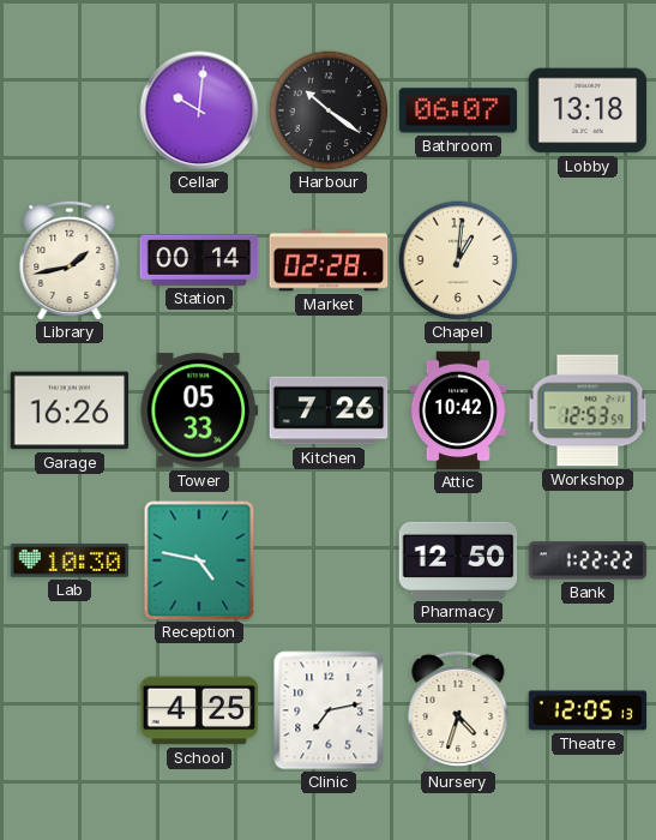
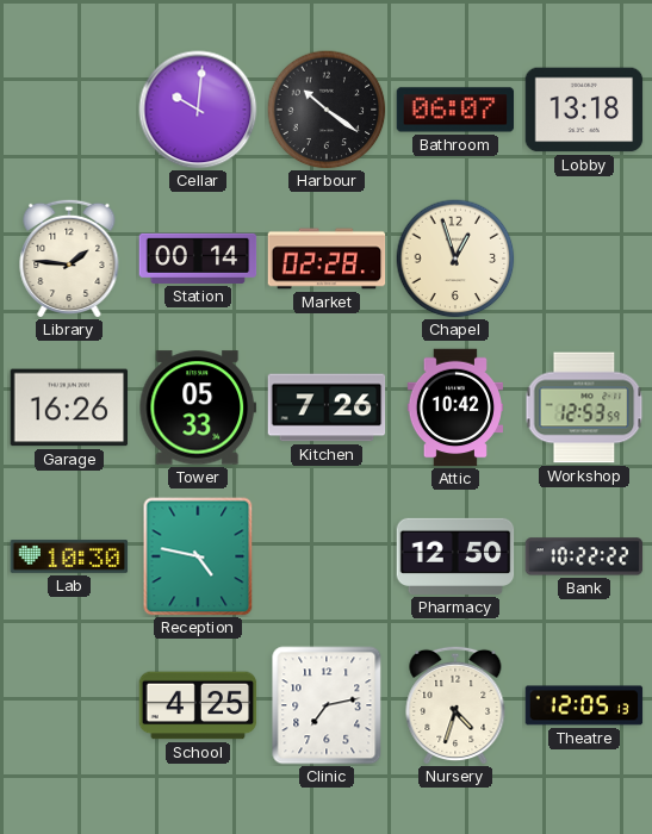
Library: 1:43 -> 1:46 (69, 259)
Chapel: 1:01 -> 12:57 (455, 259)
Bank: 1:22 -> 10:22 (584, 556)
